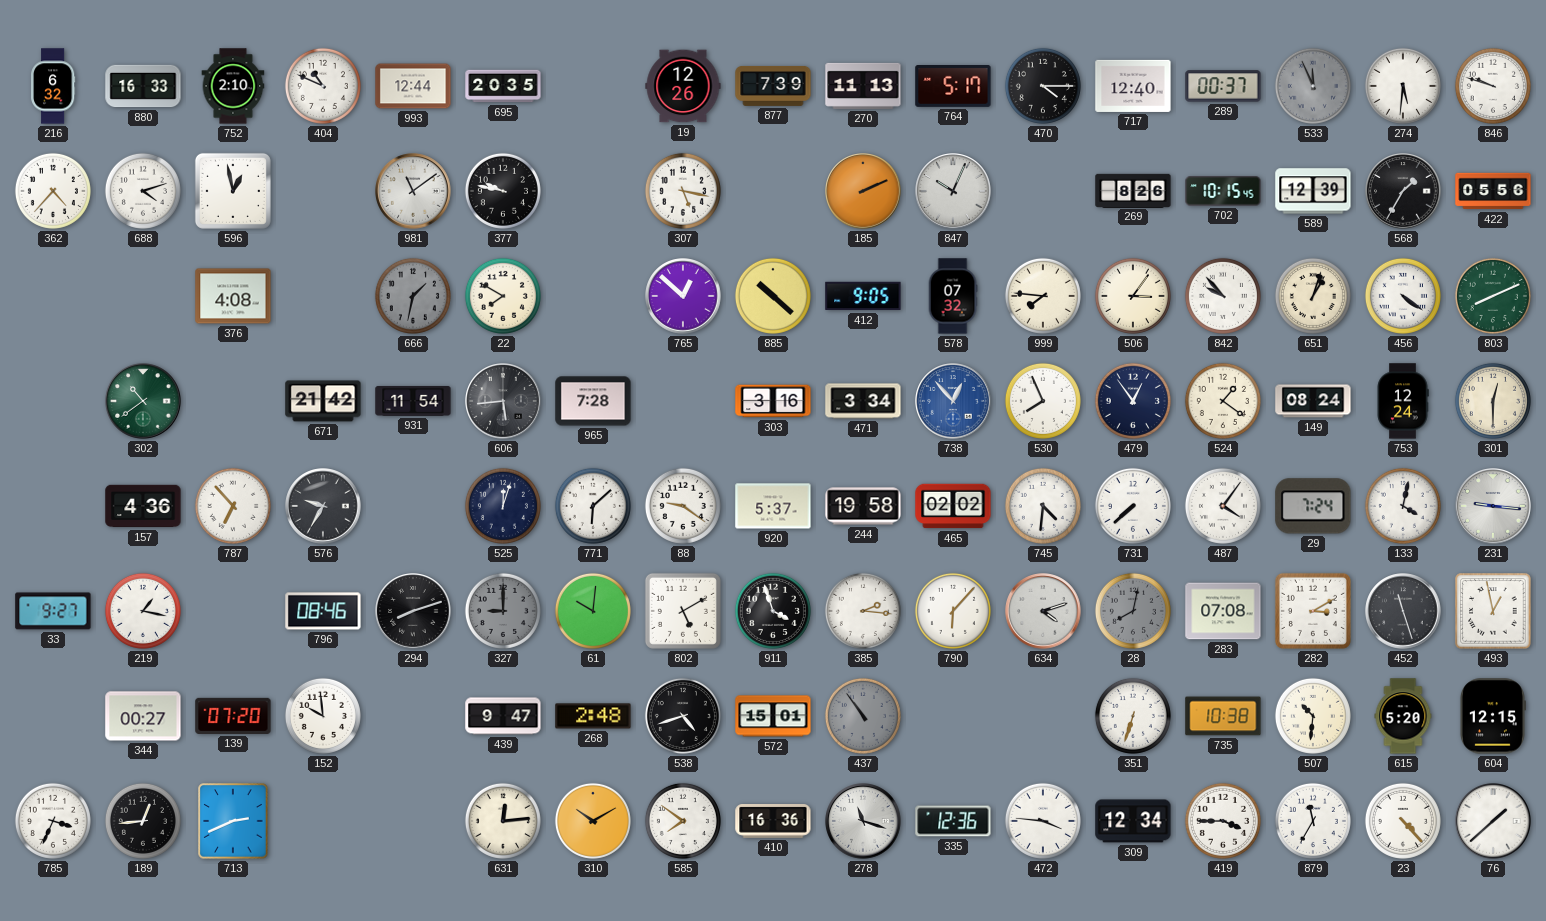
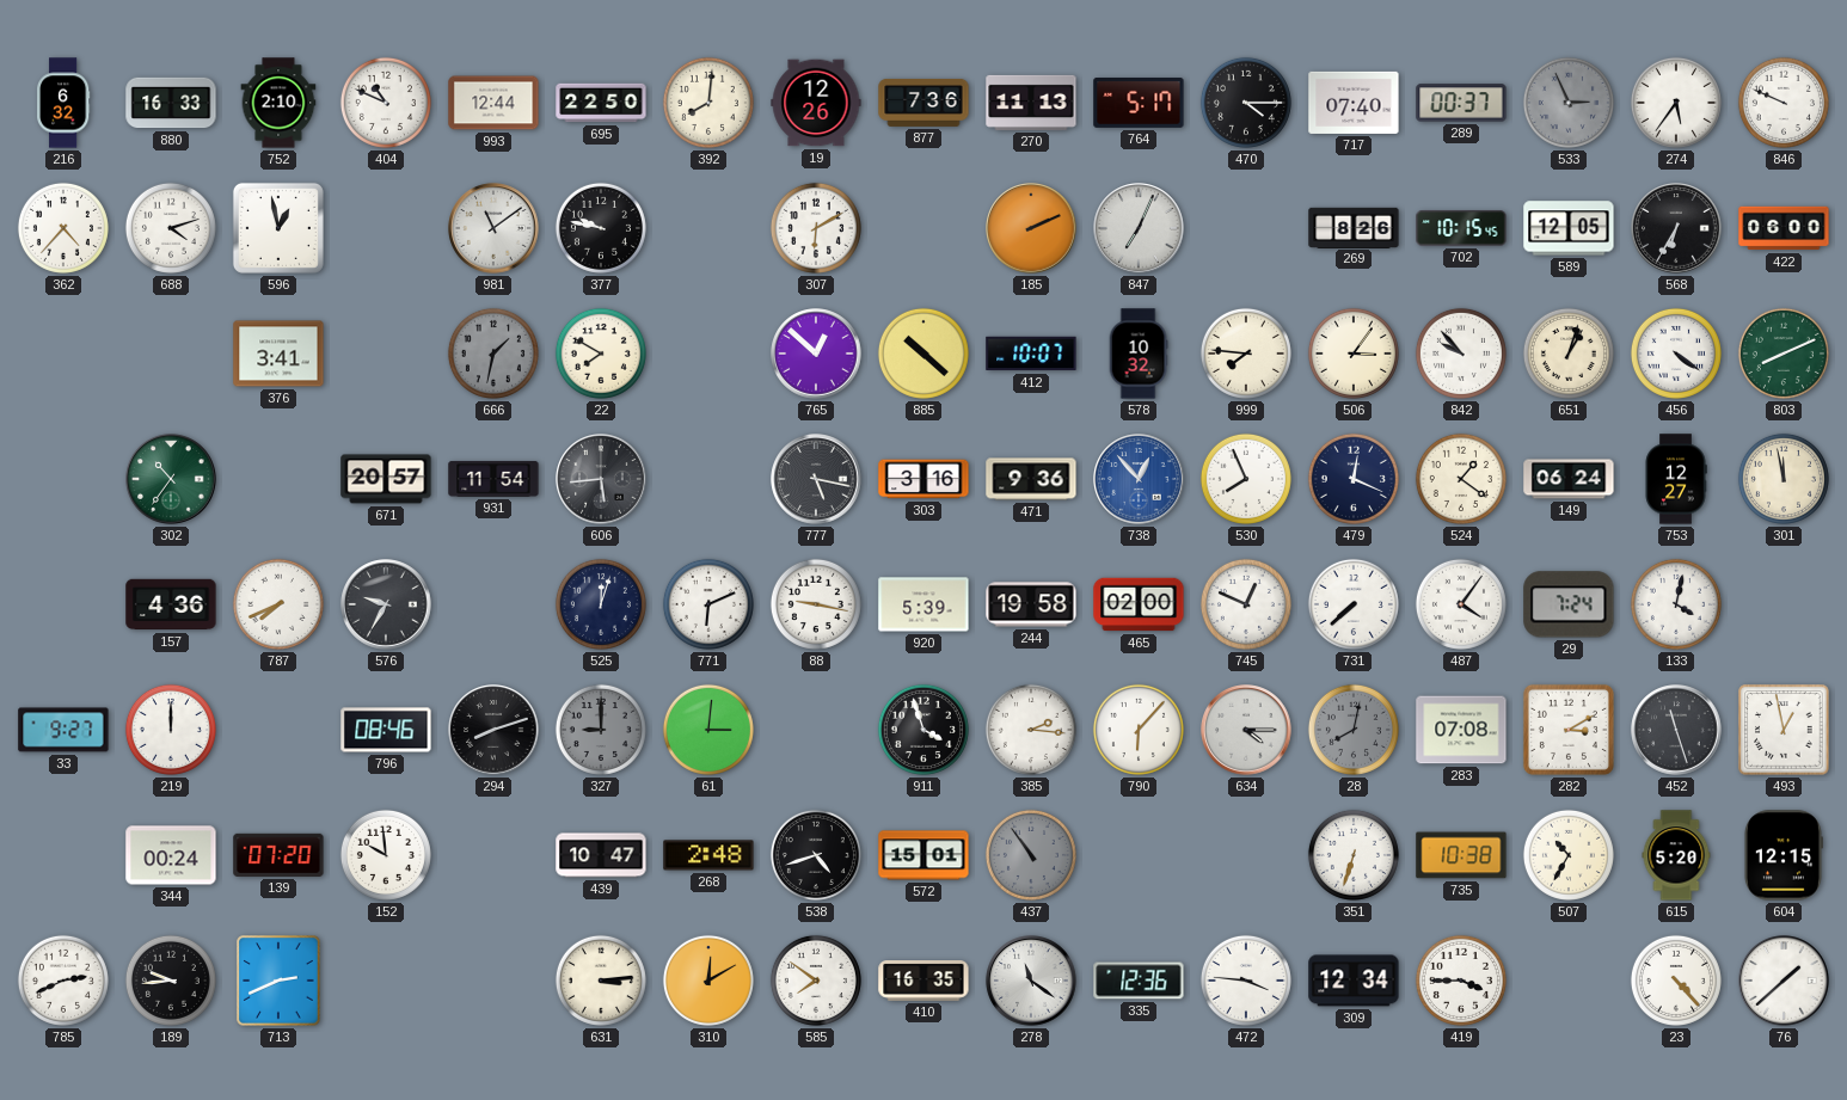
695: 20:35 -> 22:50 (601, 103)
392: none -> 8:01 (708, 103)
877: 7:39 -> 7:36 (923, 103)
717: 12:40 -> 07:40 (1354, 103)
533: 11:56 -> 2:56 (1569, 103)
274: 5:31 -> 5:36 (1676, 103)
846: 9:48 -> 9:49 (1784, 103)
307: 5:17 -> 6:10 (816, 228)
847: 10:04 -> 7:04 (1139, 228)
589: 12:39 -> 12:05 (1569, 228)
568: 1:35 -> 6:35 (1676, 228)
422: 05:56 -> 06:00 (1784, 228)
376: 4:08 -> 3:41 (278, 354)
412: 9:05 -> 10:07 (1031, 354)
578: 07:32 -> 10:32 (1139, 354)
302: 10:39 -> 10:36 (171, 479)
671: 21:42 -> 20:57 (386, 479)
965: 7:28 -> none (593, 401)
777: none -> 5:17 (816, 479)
471: 3:34 -> 9:36 (1031, 479)
479: 12:54 -> 12:19 (1354, 479)
149: 08:24 -> 06:24 (1569, 479)
753: 12:24 -> 12:27 (1676, 479)
301: 12:30 -> 11:58 (1784, 479)
787: 6:53 -> 7:41 (278, 604)
771: 6:08 -> 6:11 (708, 604)
88: 9:21 -> 9:17 (816, 604)
920: 5:37 -> 5:39 (923, 604)
465: 02:02 -> 02:00 (1139, 604)
745: 4:31 -> 12:49 (1246, 604)
231: 9:16 -> none (1493, 506)
219: 1:17 -> 12:00 (171, 730)
61: 10:01 -> 3:01 (708, 730)
802: 5:10 -> none (683, 611)
634: 4:12 -> 4:15 (1246, 730)
344: 00:27 -> 00:24 (171, 855)
439: 9:47 -> 10:47 (601, 855)
507: 10:31 -> 10:35 (1569, 855)
785: 3:34 -> 2:41 (63, 981)
189: 12:44 -> 9:44 (171, 981)
631: 12:14 -> 3:14 (601, 981)
310: 10:10 -> 12:10 (708, 981)
410: 16:36 -> 16:35 (923, 982)
278: 11:18 -> 11:21 (1031, 981)
879: 11:35 -> none (1313, 821)
